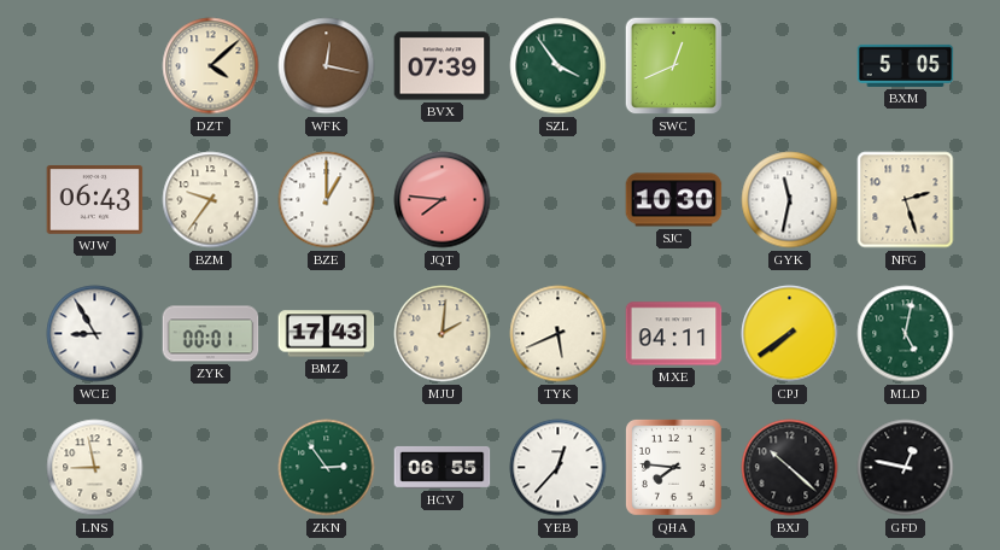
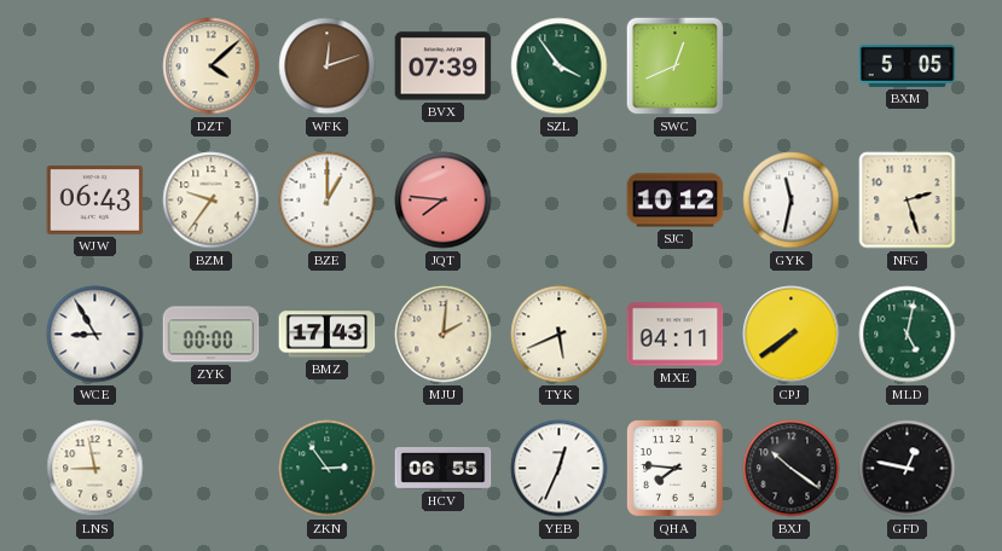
WFK: 12:17 -> 12:12 (328, 66)
SJC: 10:30 -> 10:12 (676, 201)
ZYK: 00:01 -> 00:00 (212, 335)
YEB: 12:37 -> 12:34 (560, 469)
BXJ: 10:22 -> 10:21 (792, 469)
